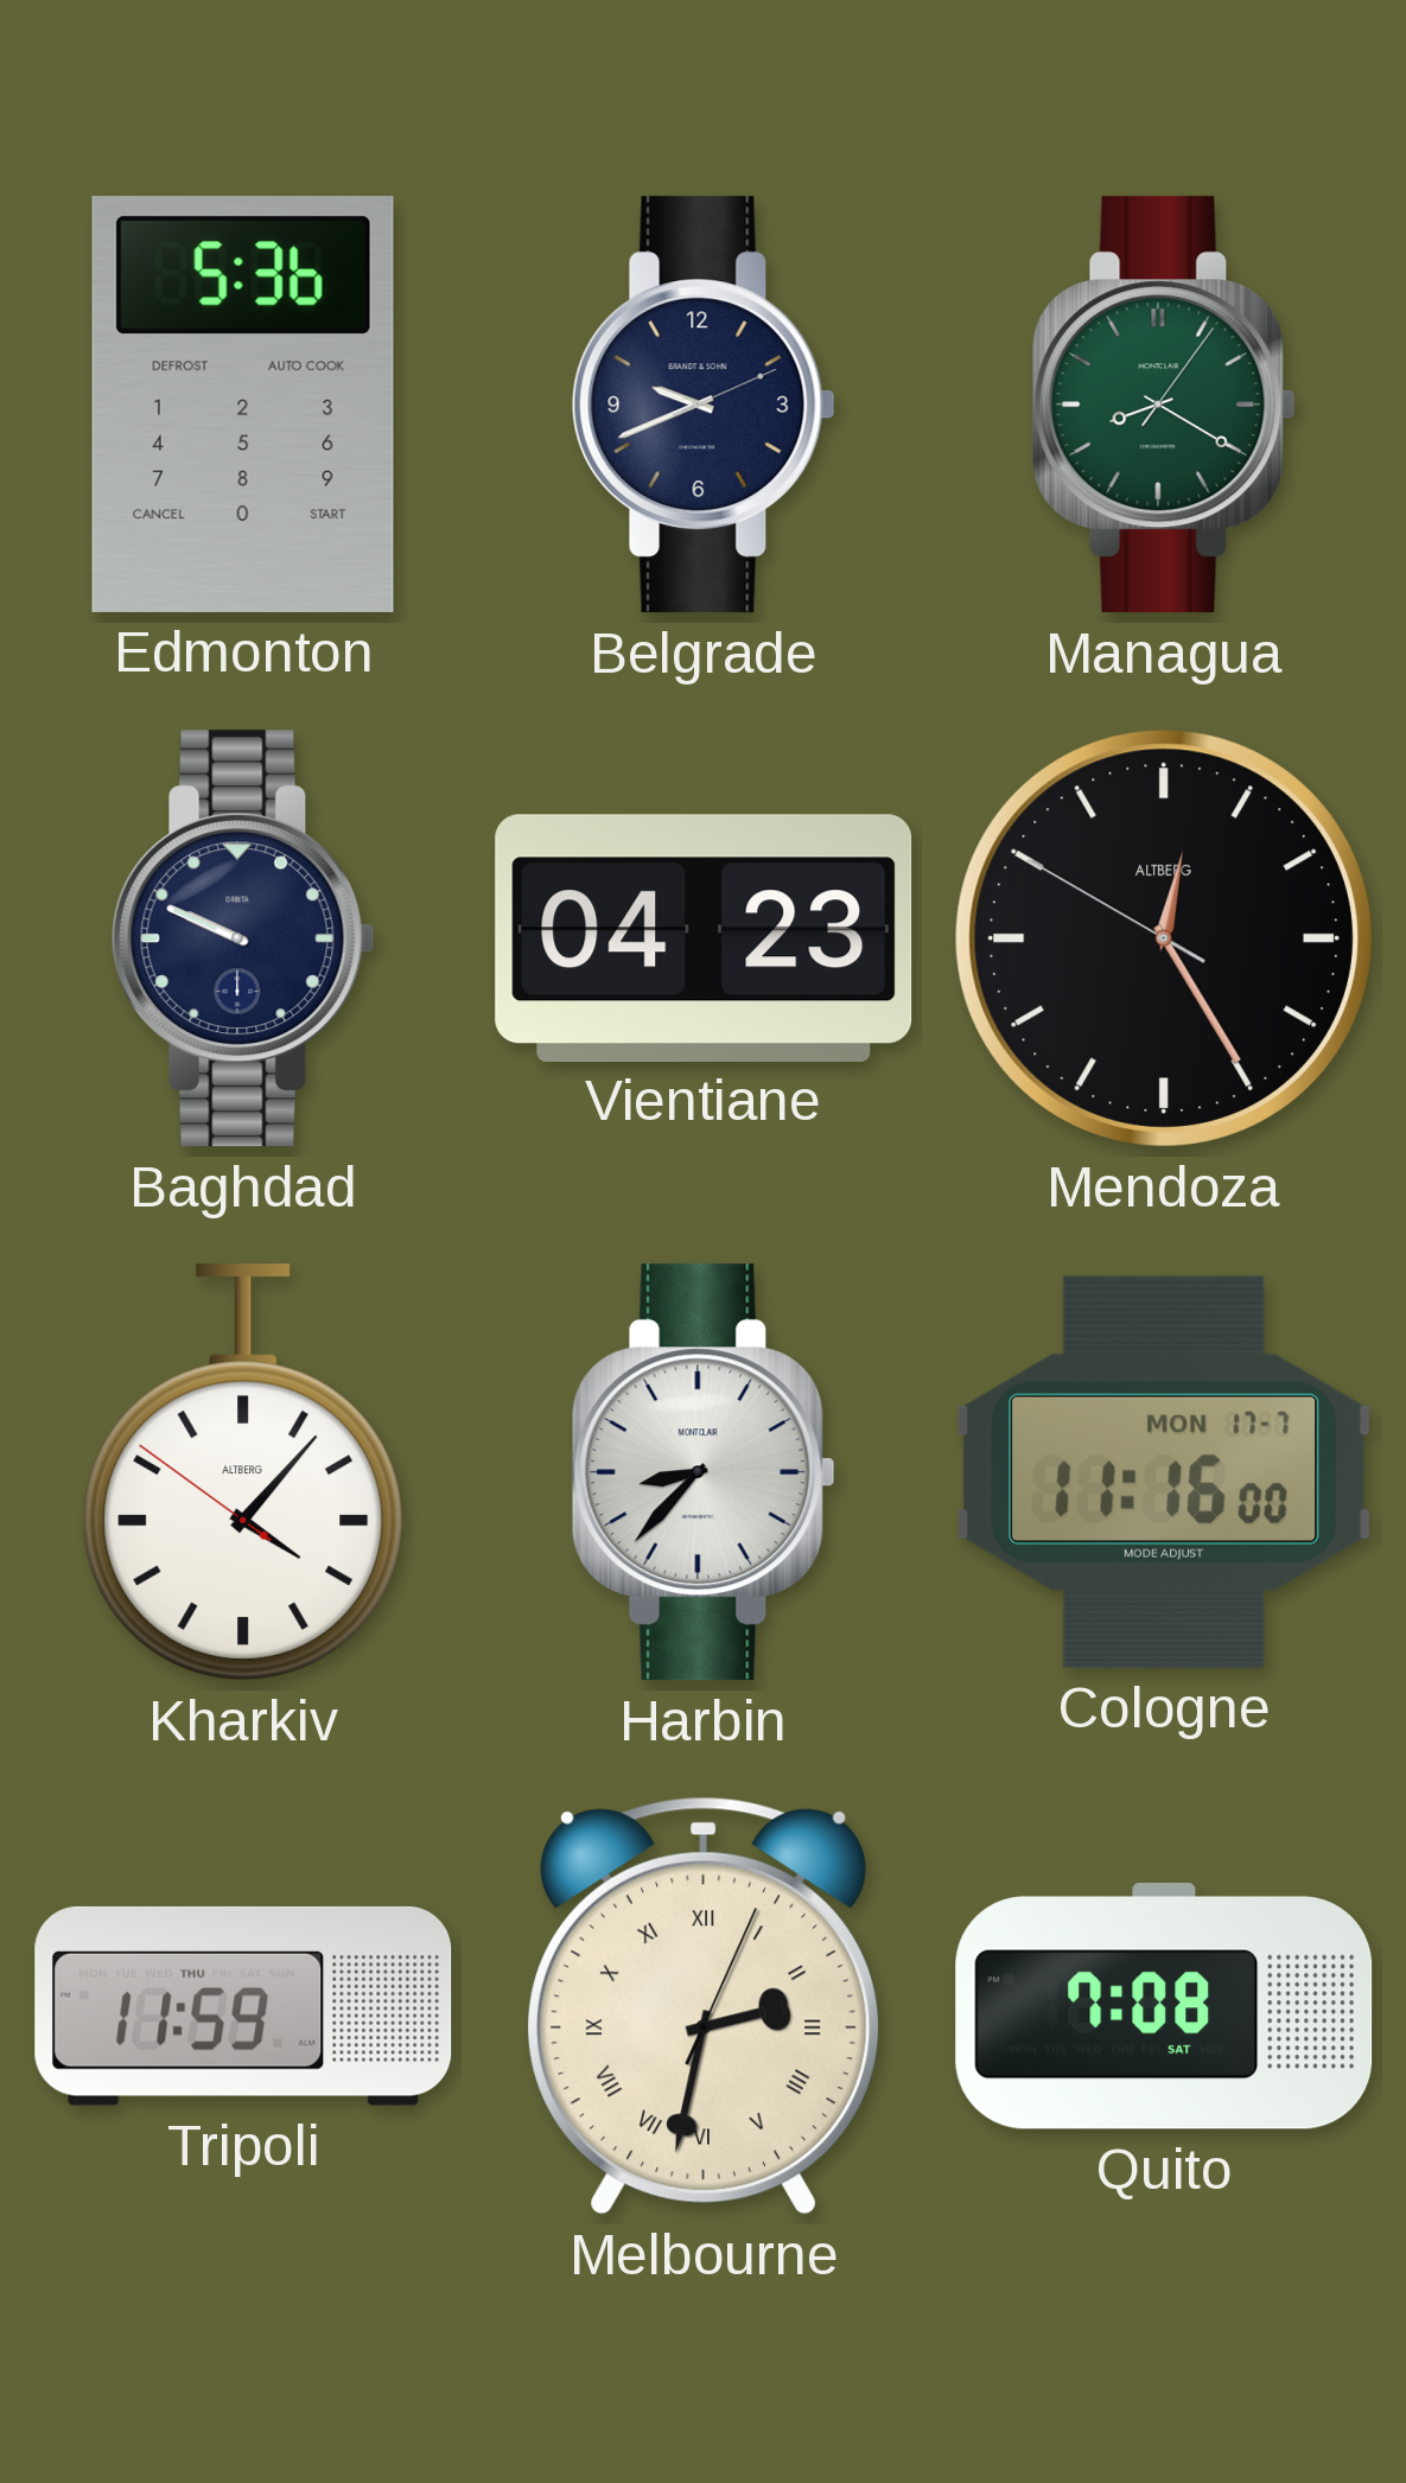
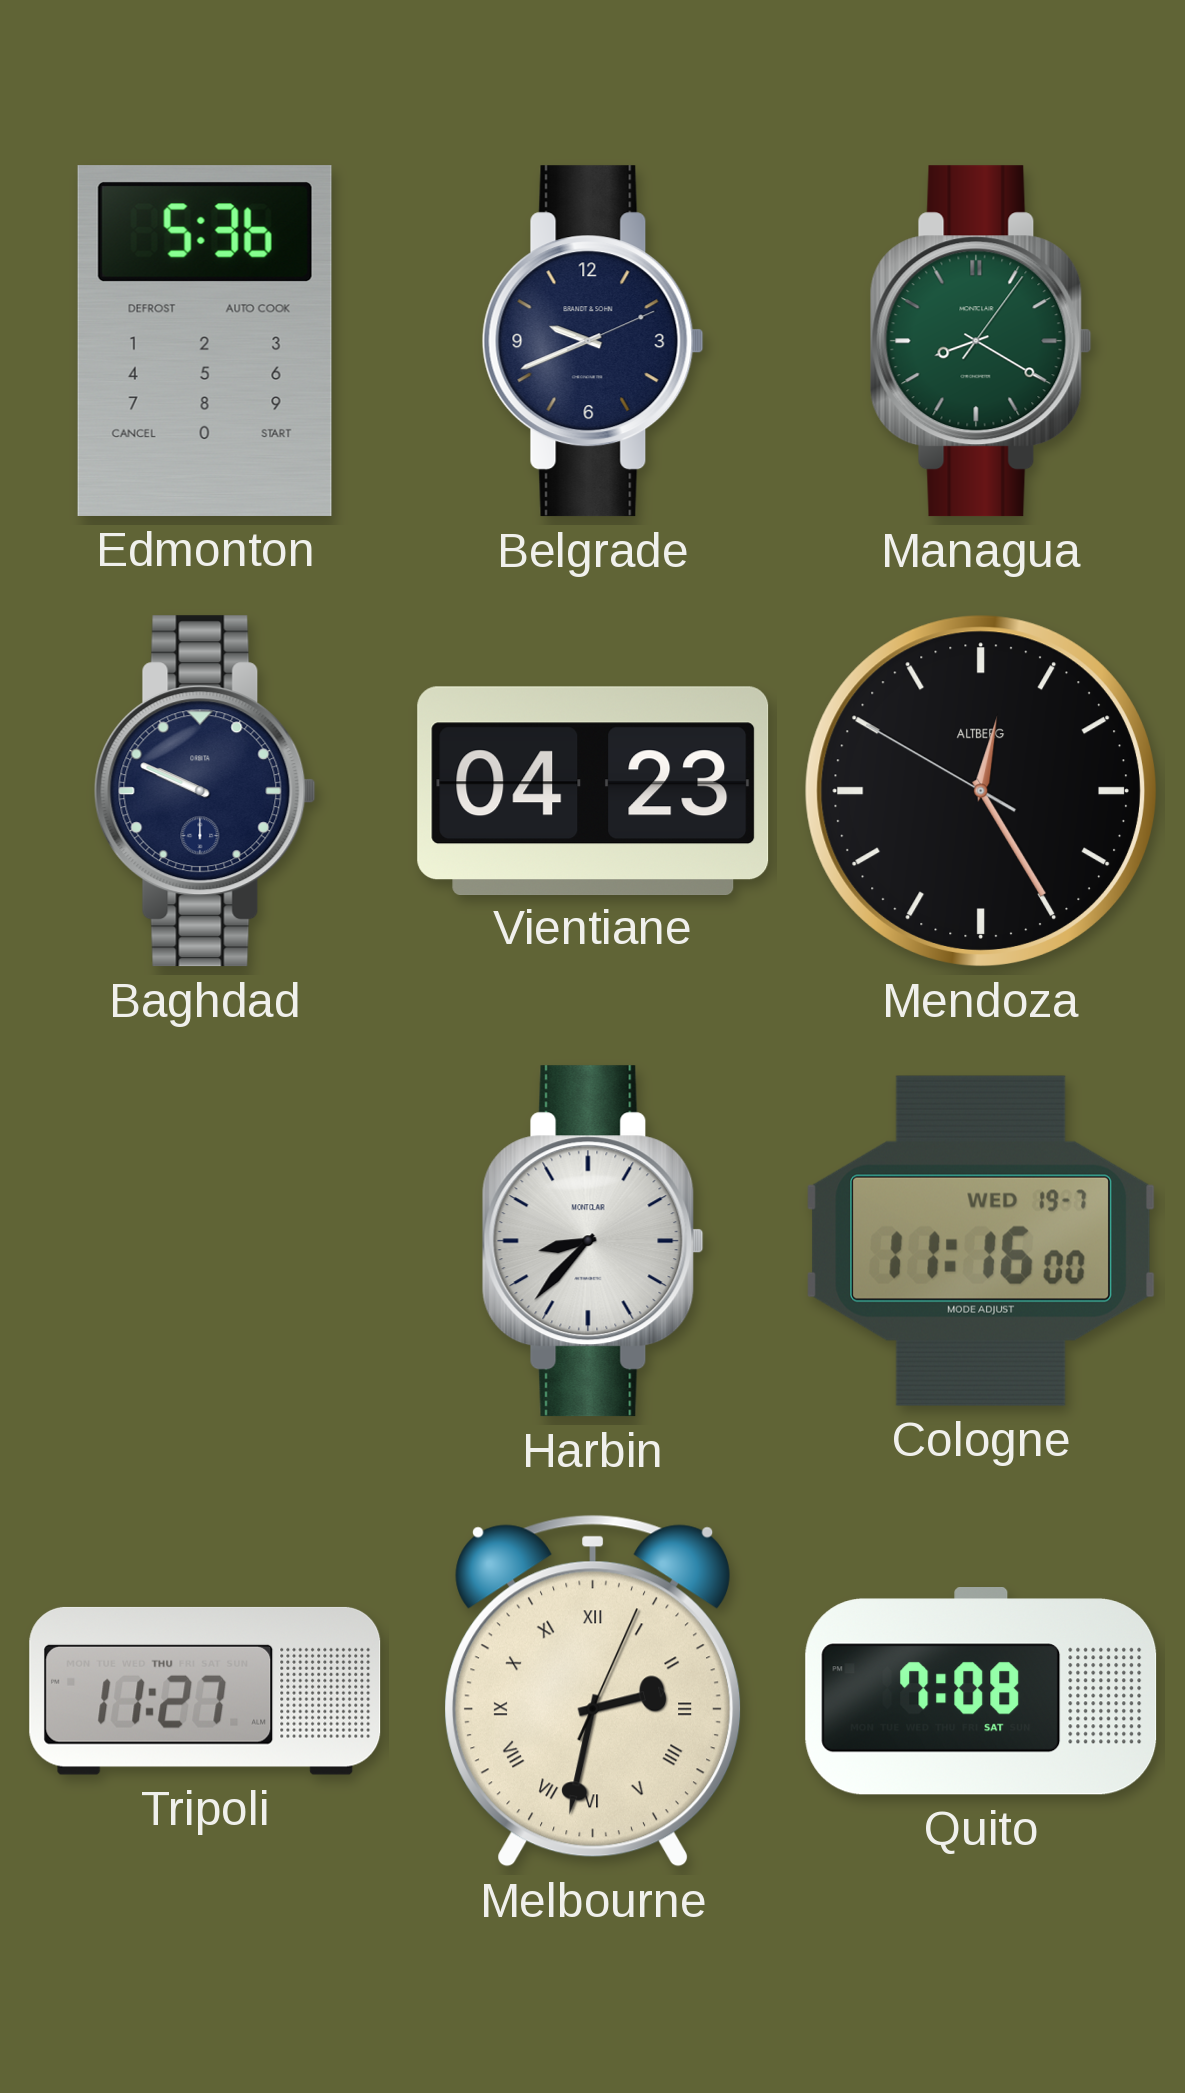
Kharkiv: 4:06 -> none (243, 1472)
Cologne date: MON 17-7 -> WED 19-7 (980, 1241)
Tripoli: 11:59 -> 11:27 (205, 1691)
